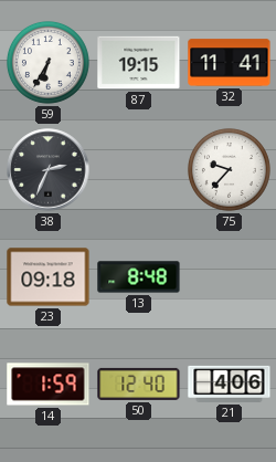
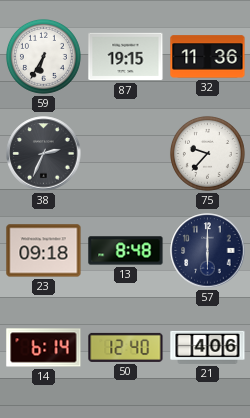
32: 11:41 -> 11:36 (208, 57)
57: none -> 6:00 (208, 251)
14: 1:59 -> 6:14 (44, 348)
